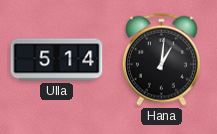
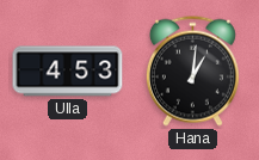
Ulla: 5:14 -> 4:53 (68, 72)
